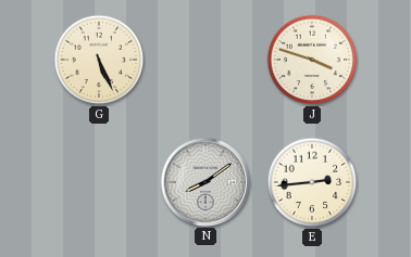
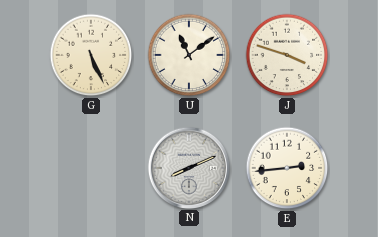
U: none -> 11:09 (189, 55)
N: 8:09 -> 8:11 (188, 167)
